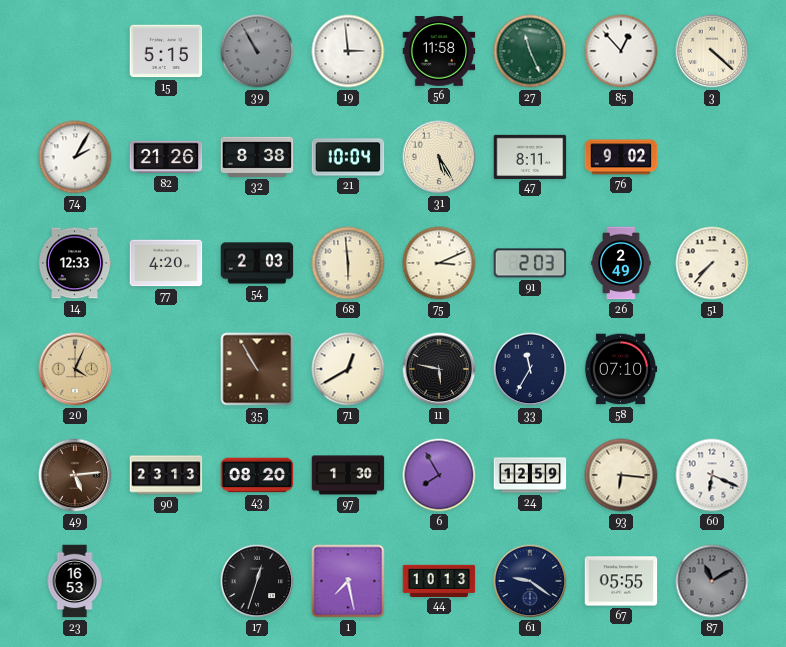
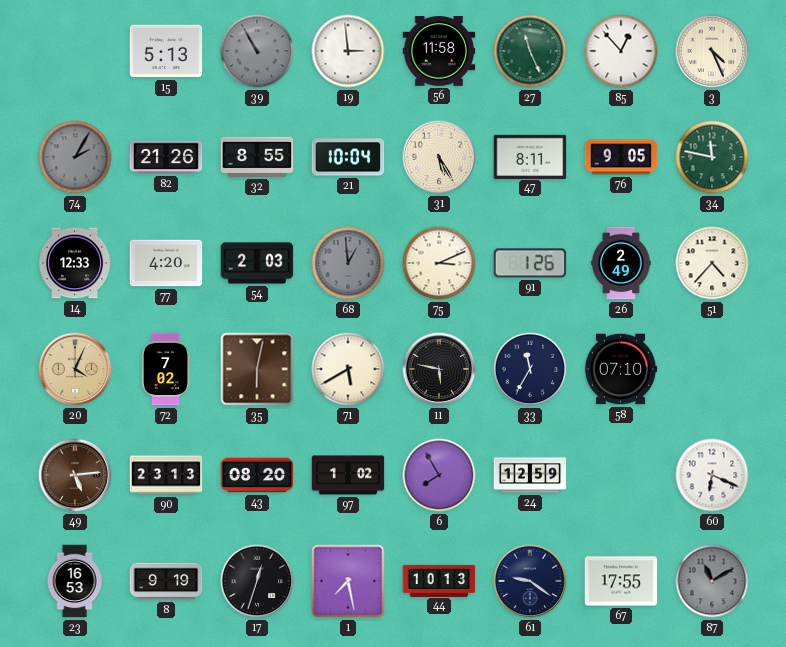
15: 5:15 -> 5:13 (166, 51)
3: 4:22 -> 4:26 (712, 51)
74 dial: white -> grey (75, 157)
32: 8:38 -> 8:55 (257, 157)
76: 9:02 -> 9:05 (621, 157)
34: none -> 11:47 (712, 157)
68: 5:59 -> 12:59 (348, 263)
68 dial: cream -> grey (348, 263)
91: 2:03 -> 1:26 (530, 263)
51: 7:37 -> 4:37 (712, 263)
72: none -> 7:02 (166, 369)
35: 10:55 -> 6:02 (257, 369)
71: 12:40 -> 5:40 (348, 369)
97: 1:30 -> 1:02 (348, 475)
93: 6:16 -> none (621, 475)
8: none -> 9:19 (166, 581)
67: 05:55 -> 17:55 (621, 581)
